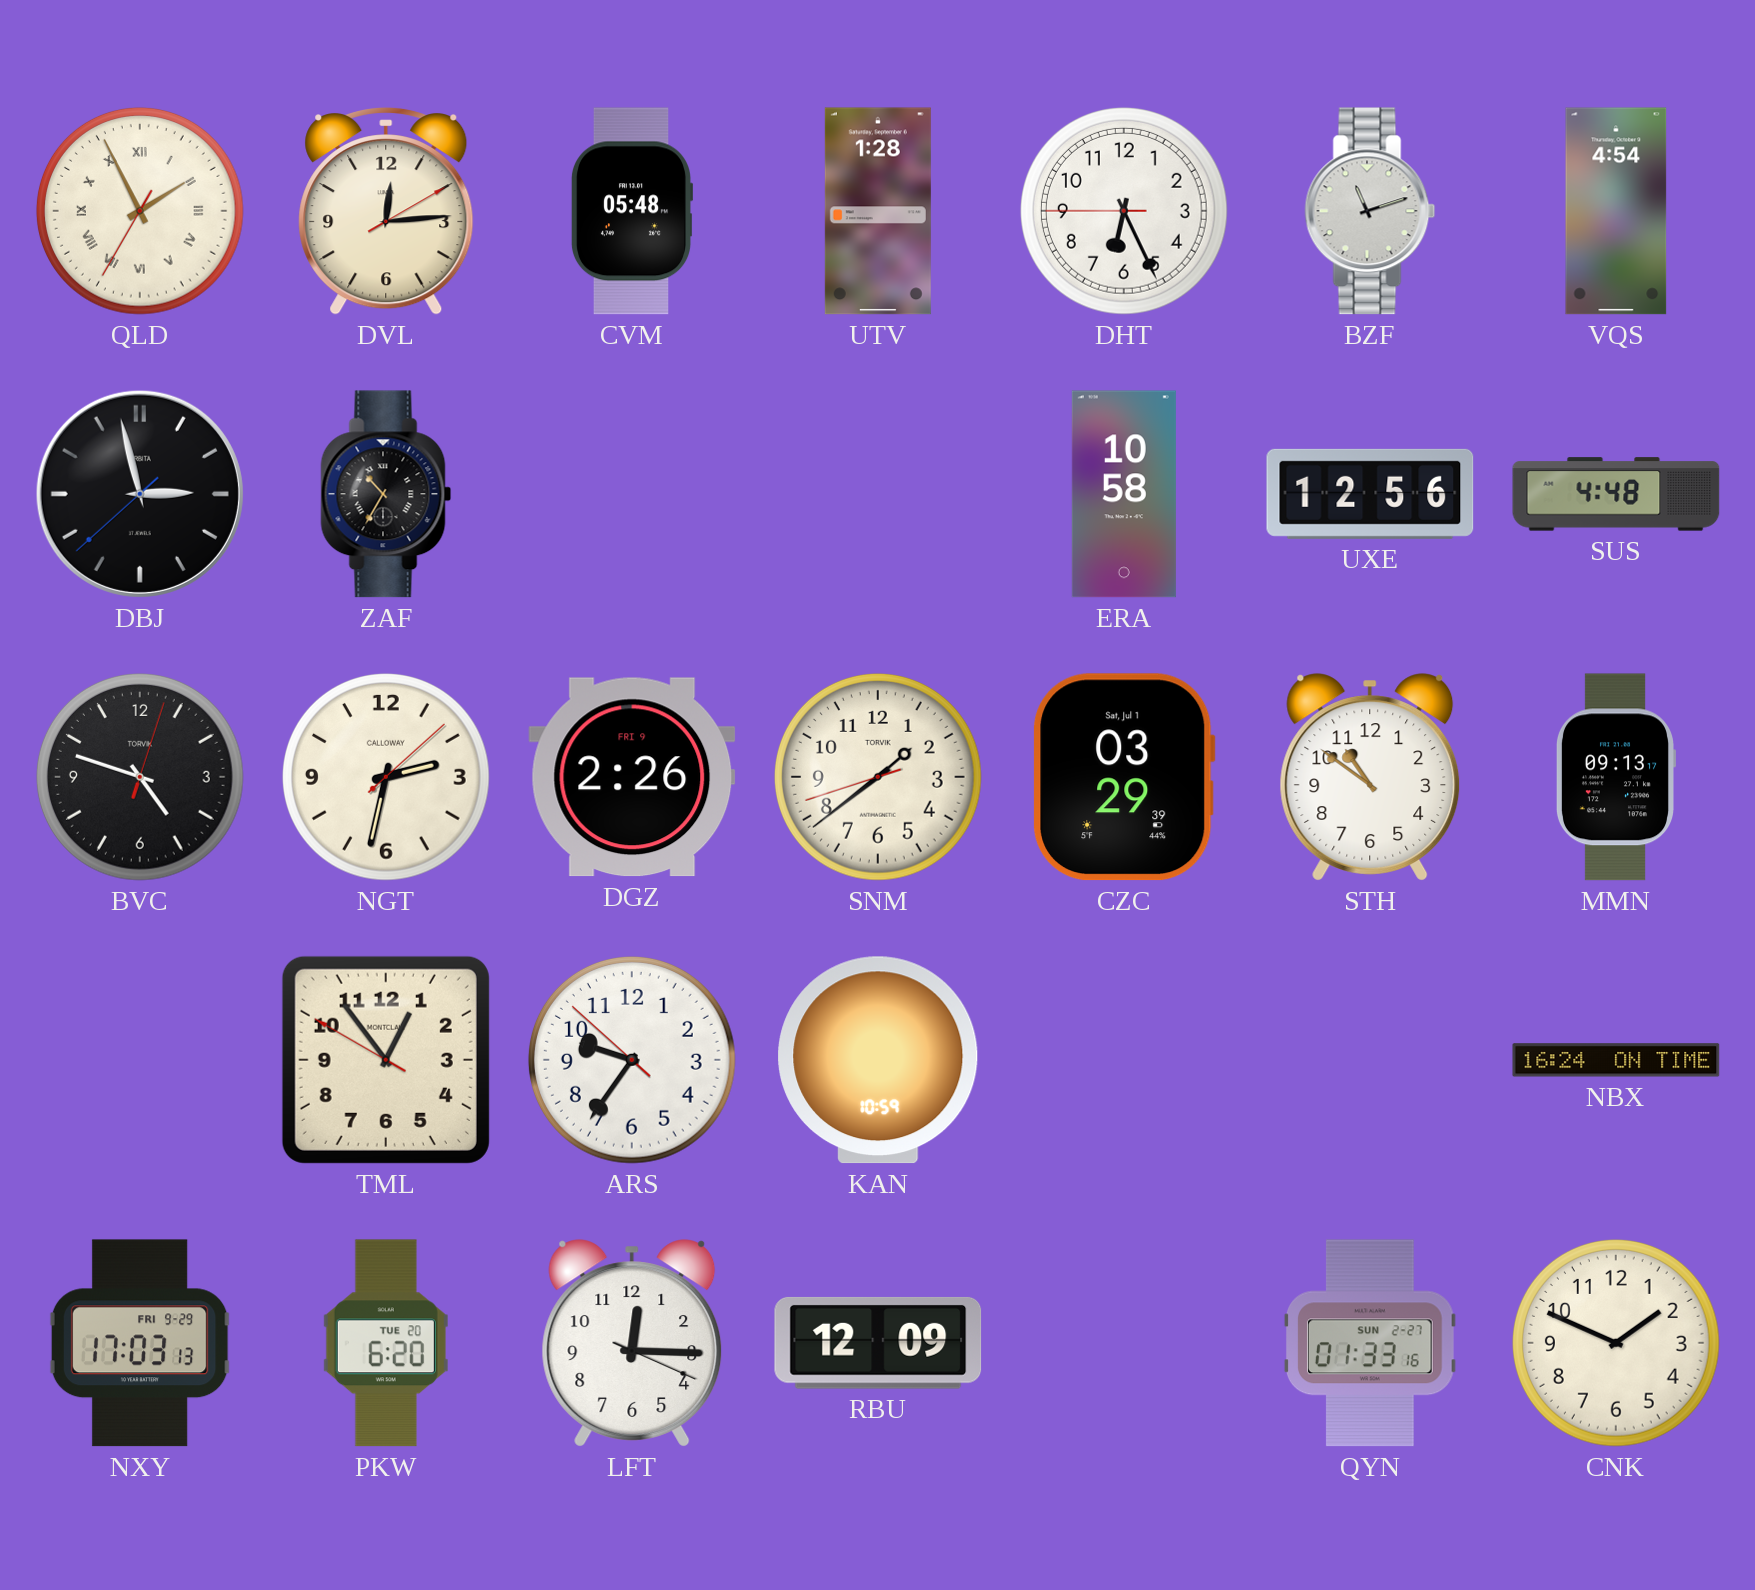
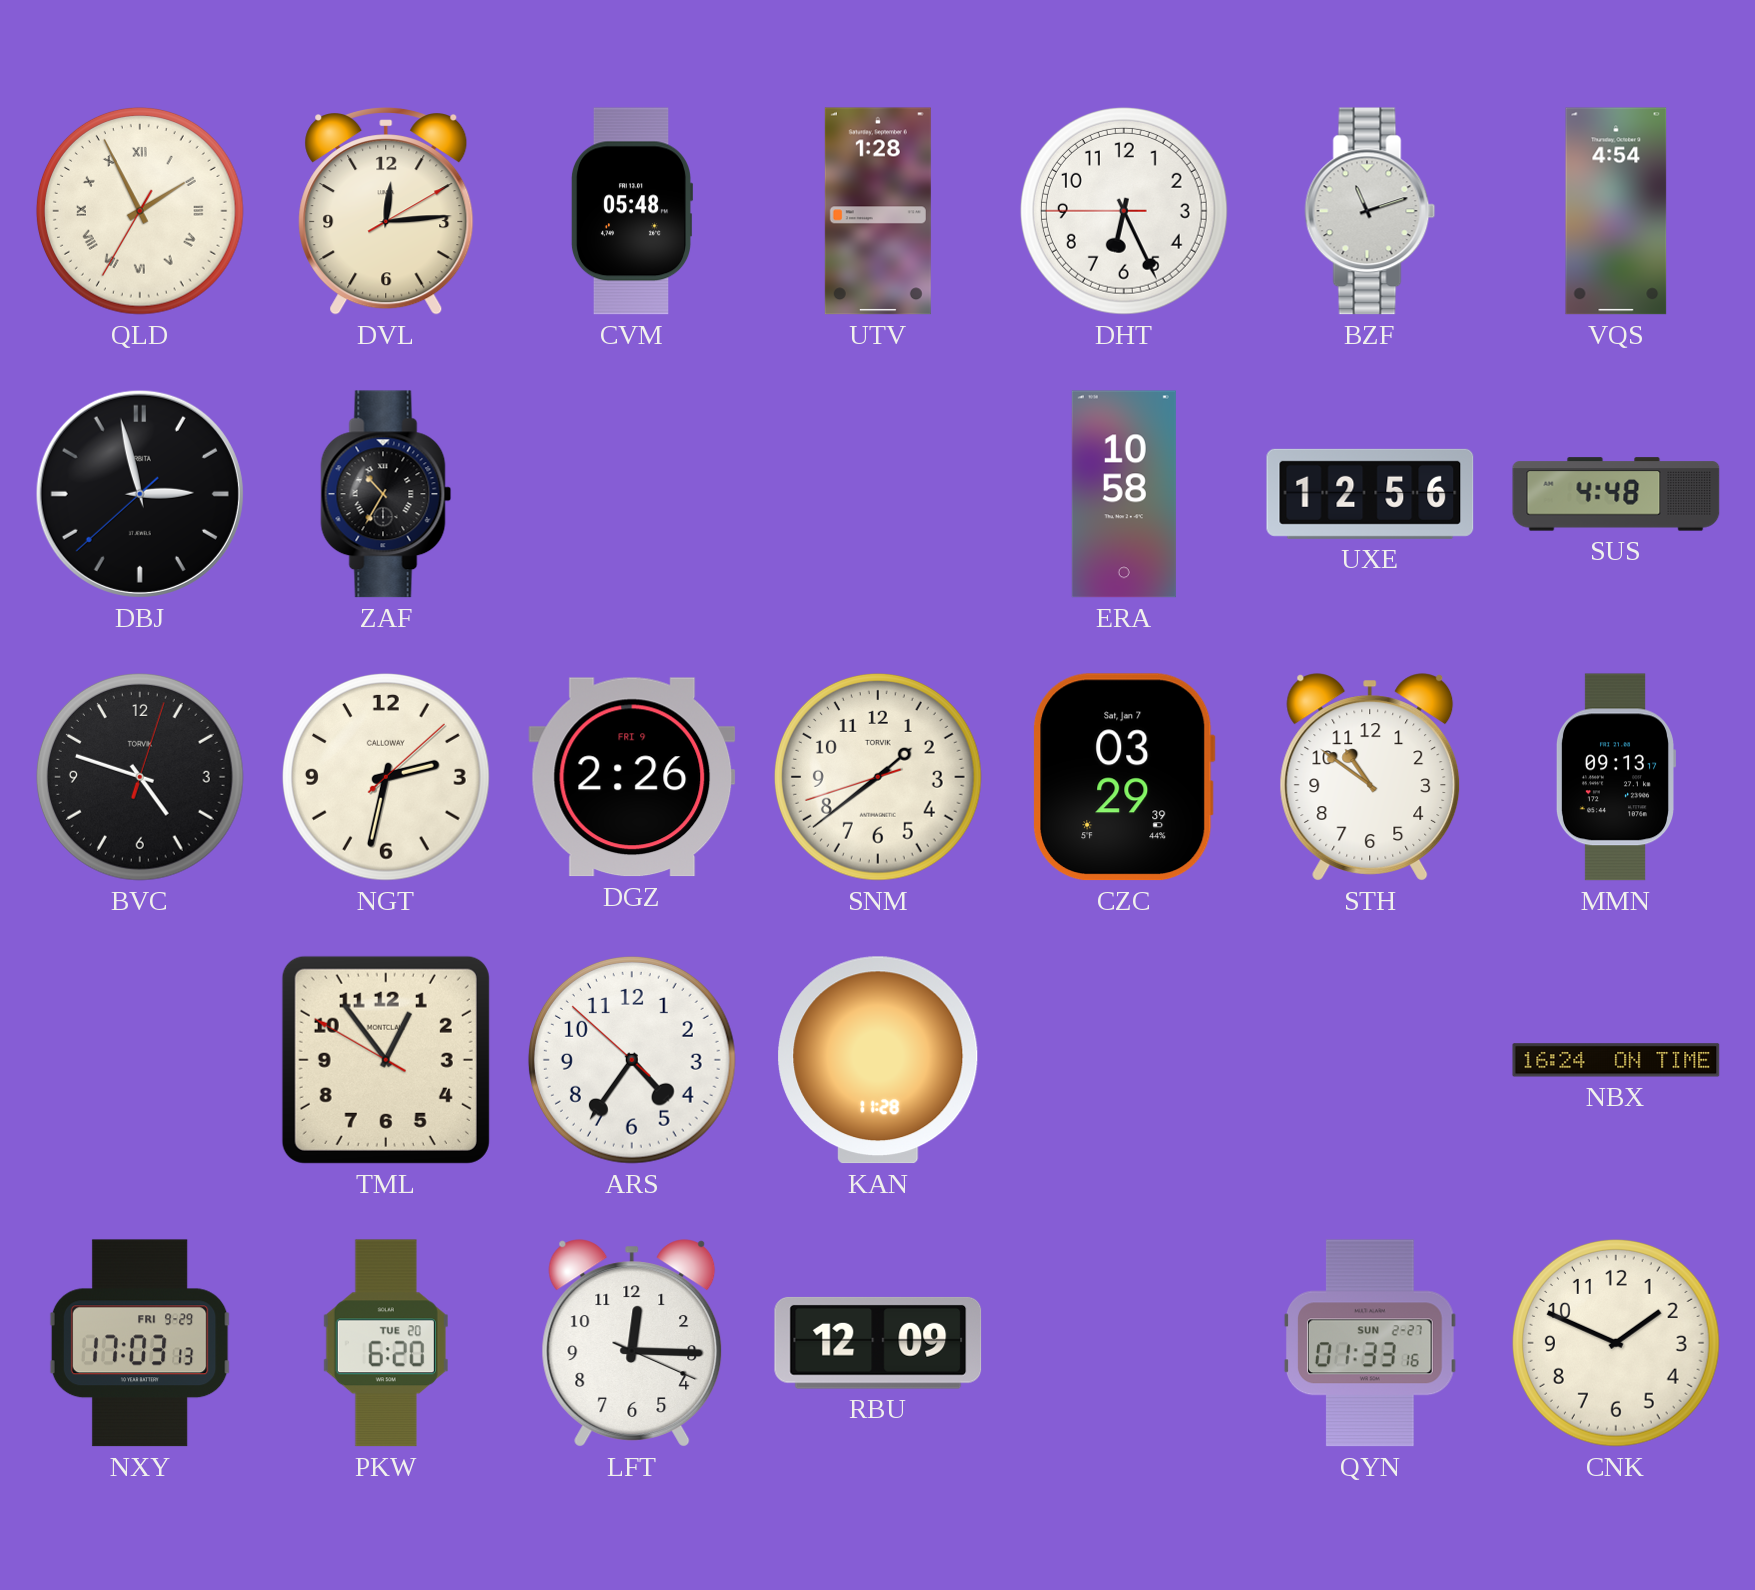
CZC date: Sat, Jul 1 -> Sat, Jan 7 (1125, 777)
ARS: 9:35 -> 4:35 (632, 1060)
KAN: 10:59 -> 11:28 (878, 1060)
